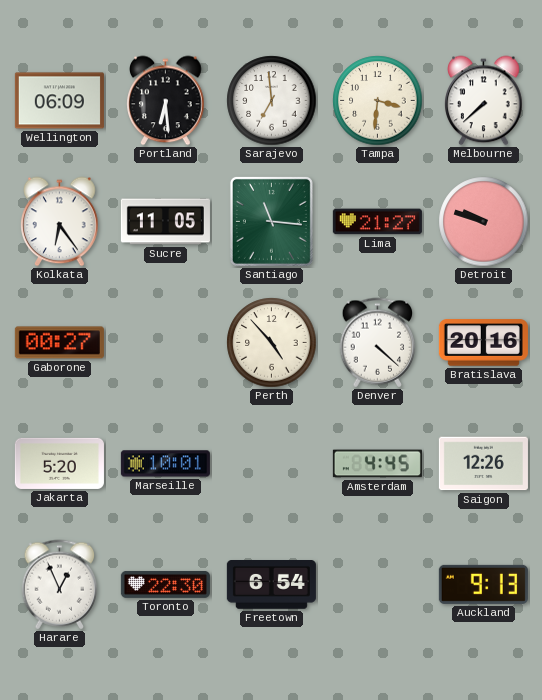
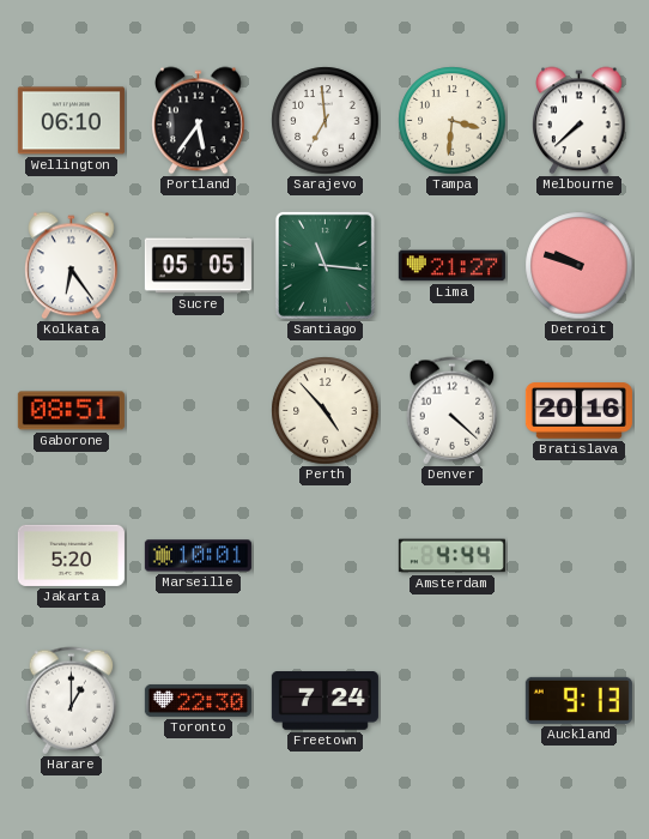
Wellington: 06:09 -> 06:10 (71, 121)
Portland: 6:29 -> 5:36 (199, 121)
Sucre: 11:05 -> 05:05 (198, 266)
Gaborone: 00:27 -> 08:51 (71, 411)
Amsterdam: 4:45 -> 4:44 (451, 556)
Saigon: 12:26 -> none (483, 464)
Harare: 12:56 -> 1:00 (72, 701)
Freetown: 6:54 -> 7:24 (324, 701)
